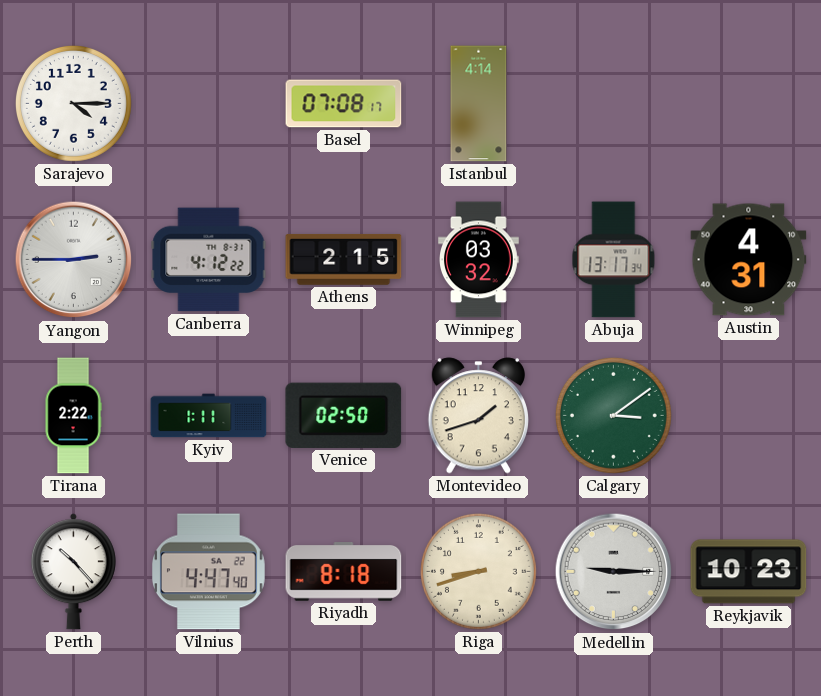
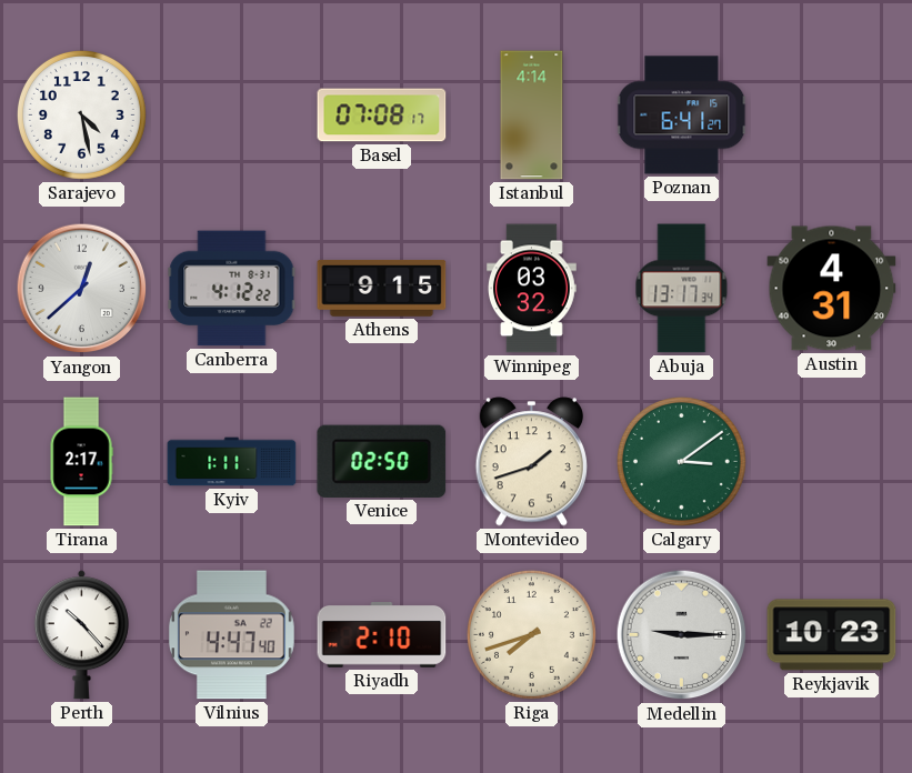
Sarajevo: 4:15 -> 4:28 (81, 114)
Poznan: none -> 6:41 (682, 116)
Yangon: 2:45 -> 12:38 (82, 289)
Athens: 2:15 -> 9:15 (382, 288)
Tirana: 2:22 -> 2:17 (81, 462)
Riyadh: 8:18 -> 2:10 (382, 635)
Riga: 8:42 -> 7:42 (531, 634)
